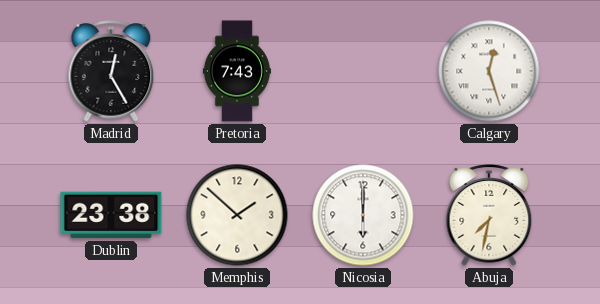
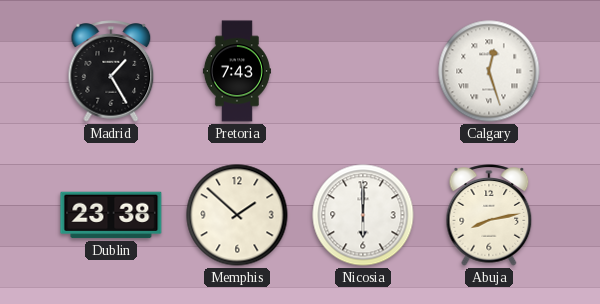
Madrid: 12:25 -> 1:25 (111, 71)
Abuja: 7:32 -> 8:13 (489, 215)
